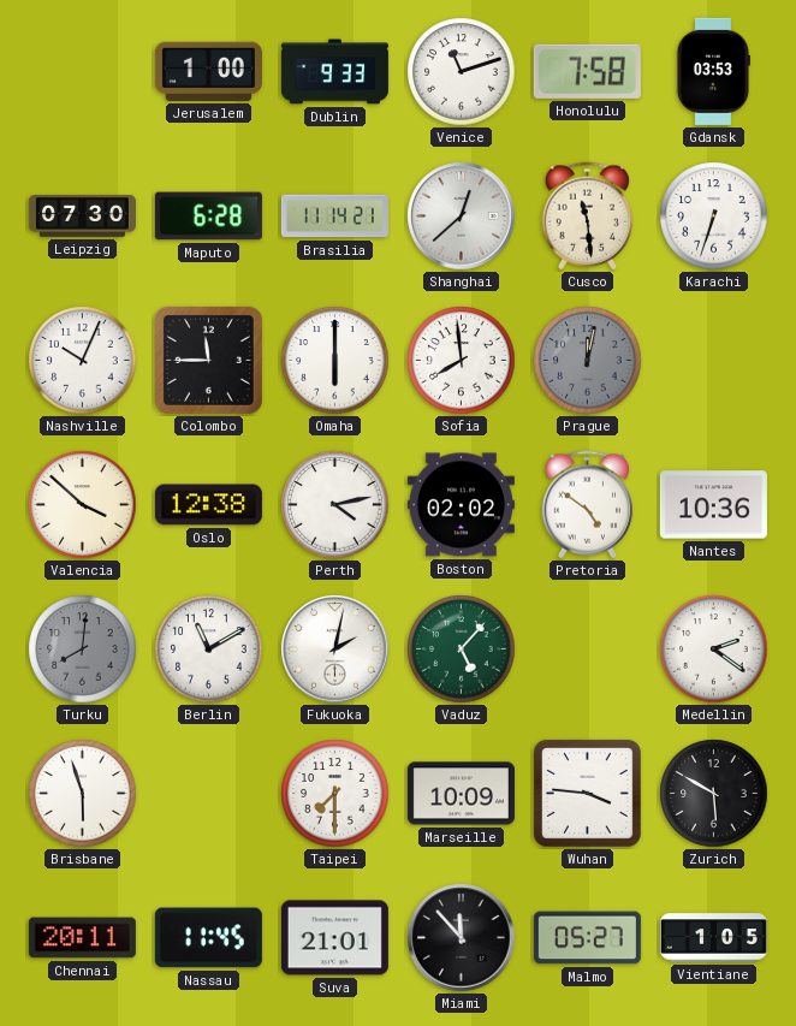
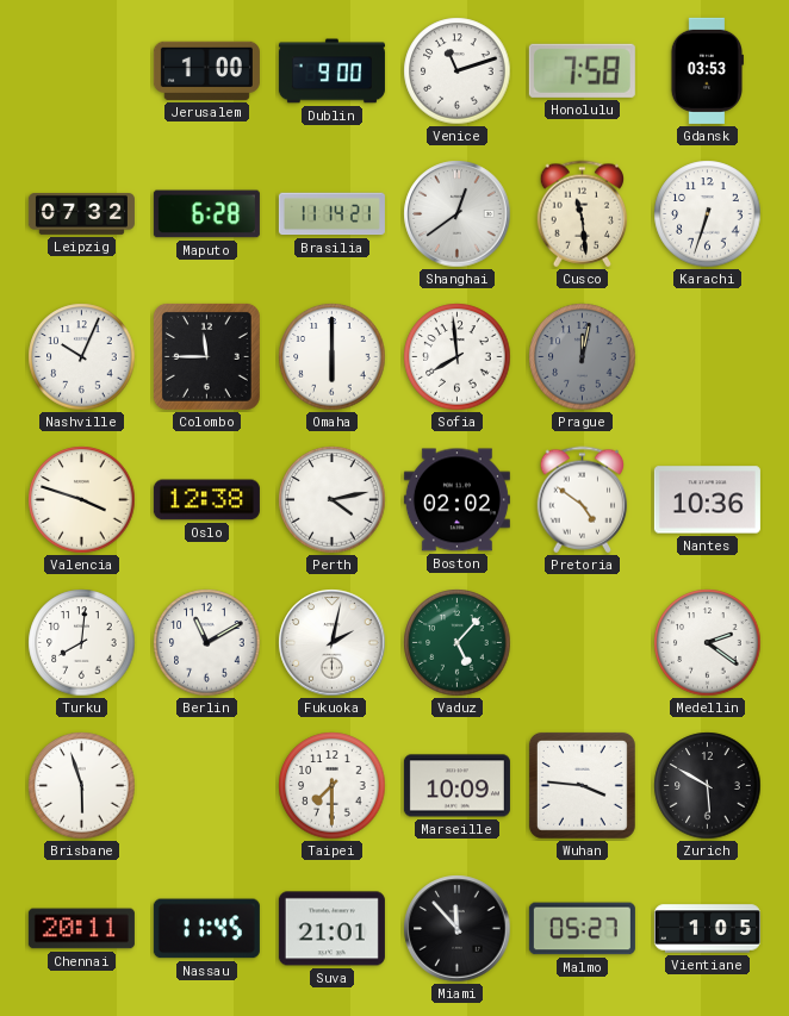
Dublin: 9:33 -> 9:00 (331, 71)
Leipzig: 07:30 -> 07:32 (81, 214)
Shanghai: 12:38 -> 12:39 (458, 214)
Valencia: 3:52 -> 3:48 (82, 500)
Turku dial: grey -> white (82, 643)
